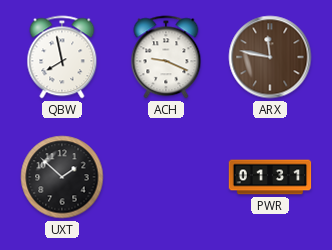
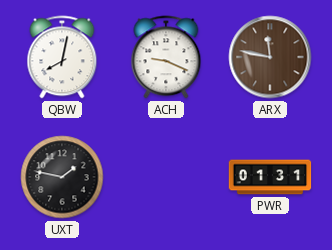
QBW: 7:58 -> 8:02 (62, 57)
UXT: 1:52 -> 1:47 (62, 177)
